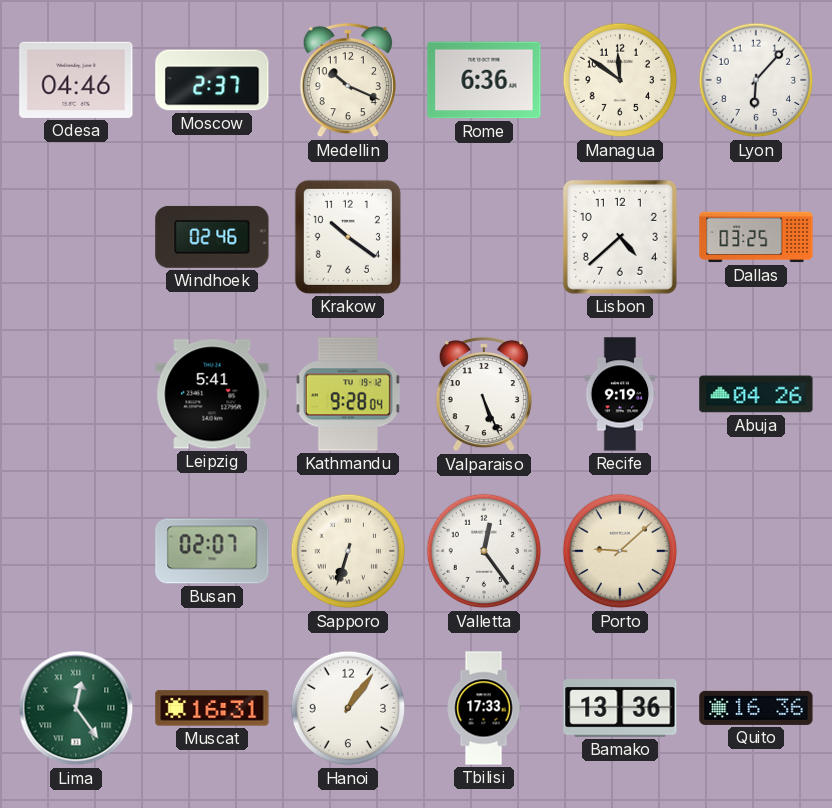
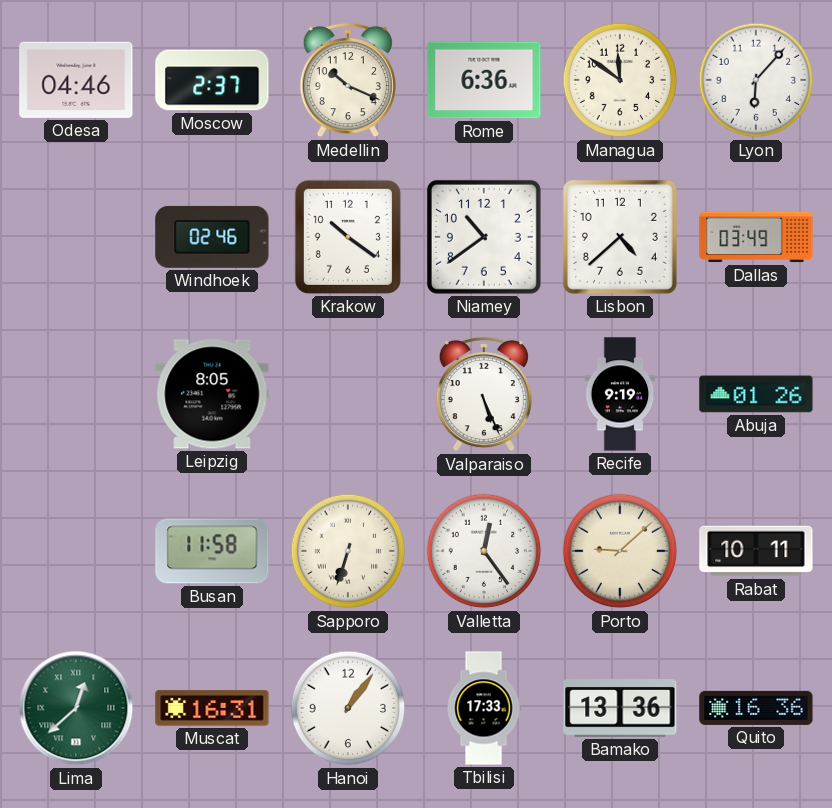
Niamey: none -> 10:39 (484, 237)
Dallas: 03:25 -> 03:49 (756, 237)
Leipzig: 5:41 -> 8:05 (212, 394)
Kathmandu: 9:28 -> none (348, 394)
Abuja: 04:26 -> 01:26 (756, 394)
Busan: 02:07 -> 11:58 (212, 551)
Rabat: none -> 10:11 (756, 551)
Lima: 12:24 -> 12:38 (76, 708)
